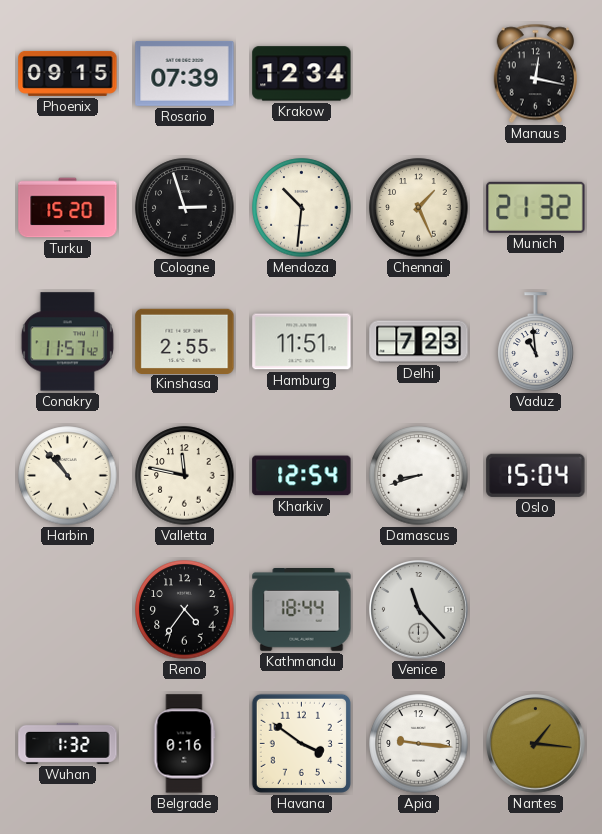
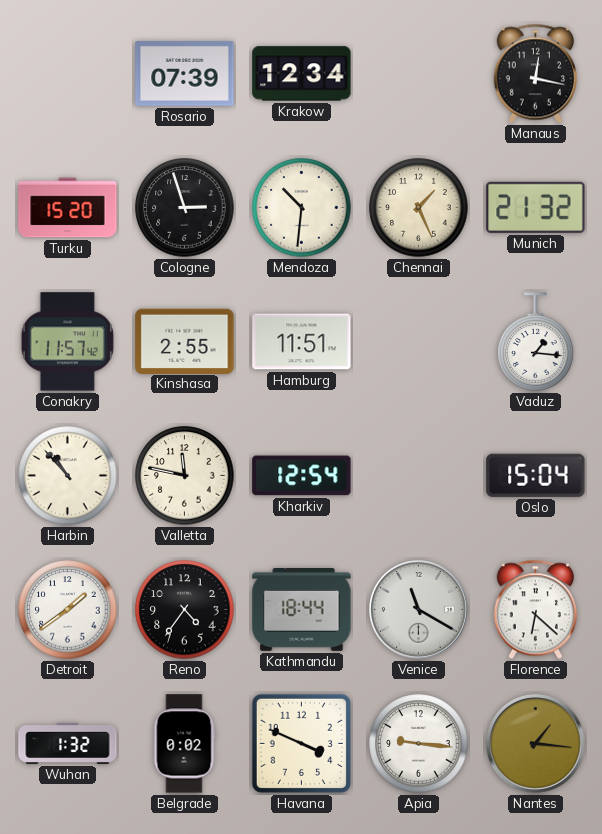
Phoenix: 09:15 -> none (68, 73)
Delhi: 7:23 -> none (419, 342)
Vaduz: 10:59 -> 1:16 (536, 342)
Damascus: 8:42 -> none (419, 476)
Detroit: none -> 1:39 (68, 610)
Venice: 11:23 -> 11:20 (419, 610)
Florence: none -> 6:22 (535, 610)
Belgrade: 0:16 -> 0:02 (184, 744)
Havana: 3:51 -> 3:49 (301, 743)
